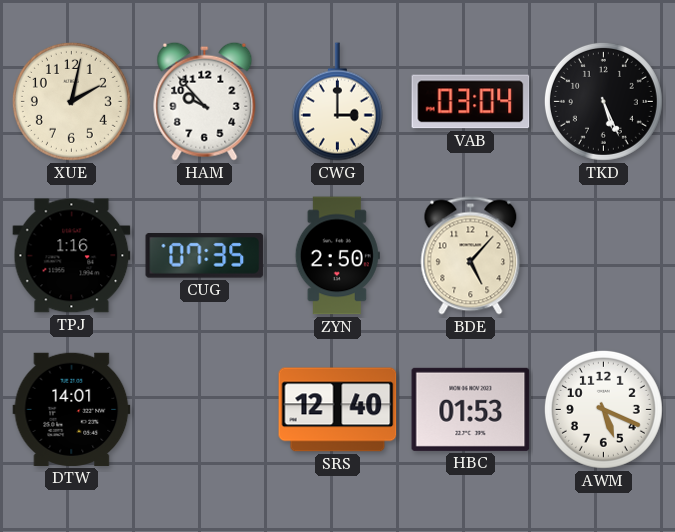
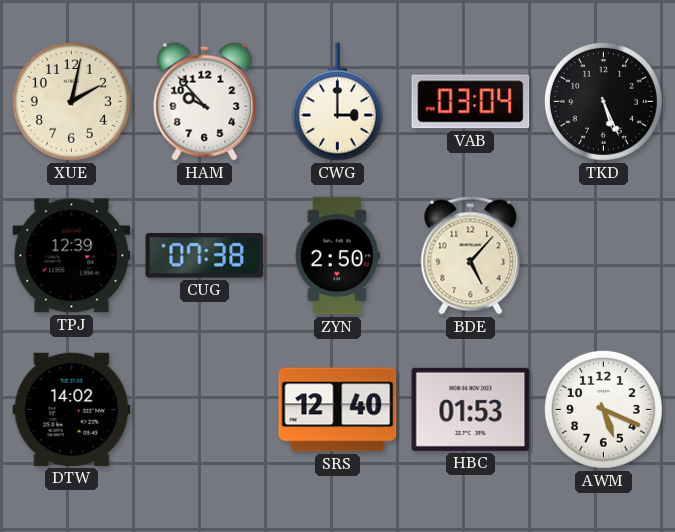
TPJ: 1:16 -> 12:39 (72, 256)
CUG: 07:35 -> 07:38 (205, 256)
DTW: 14:01 -> 14:02 (72, 409)
